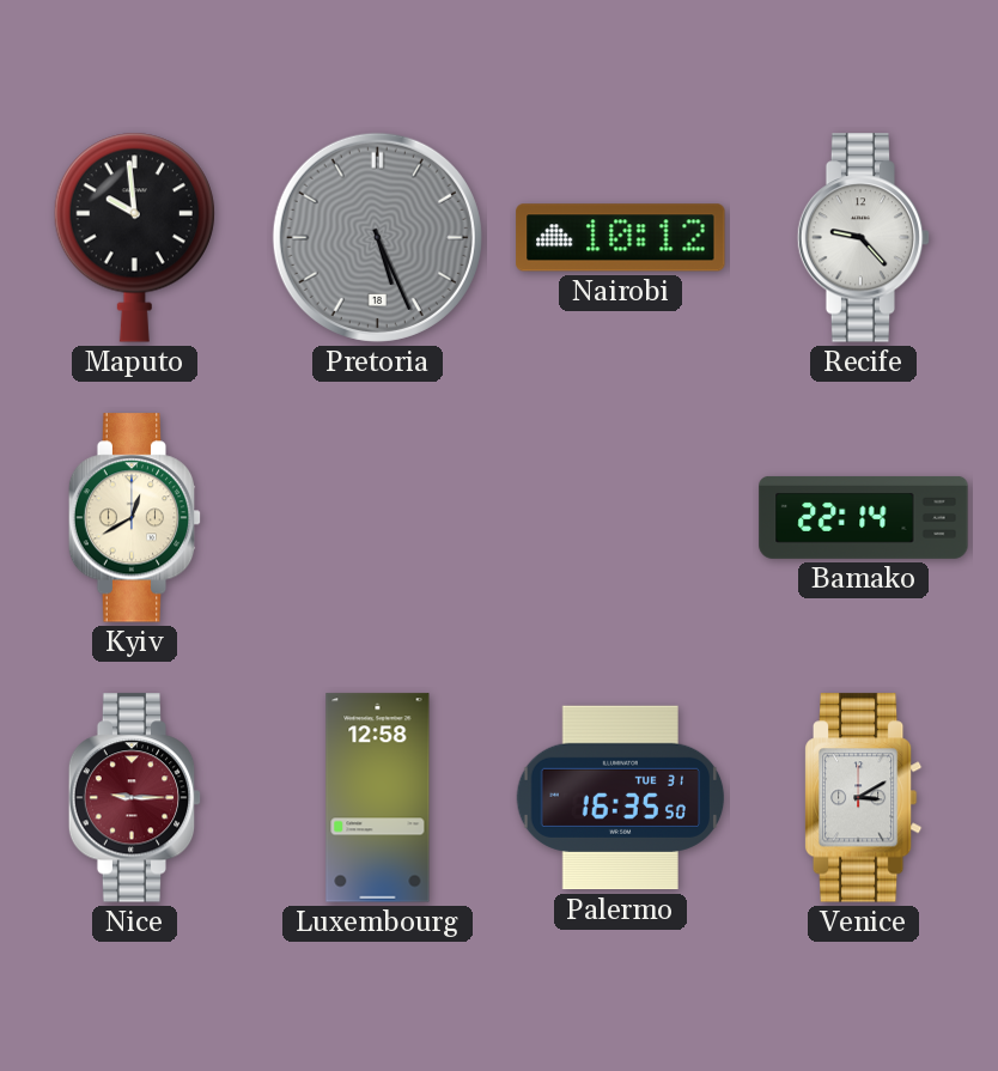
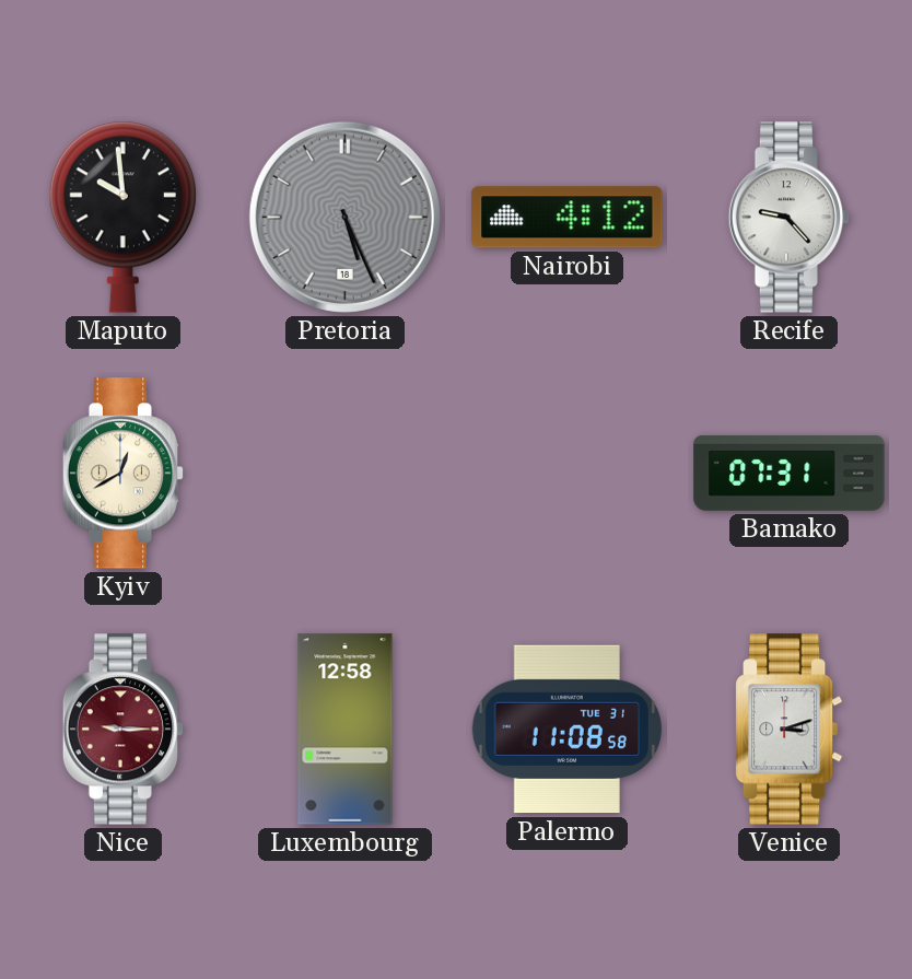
Nairobi: 10:12 -> 4:12 (568, 218)
Bamako: 22:14 -> 07:31 (790, 473)
Palermo: 16:35 -> 11:08 (568, 730)
Venice: 3:10 -> 3:12 (788, 730)
